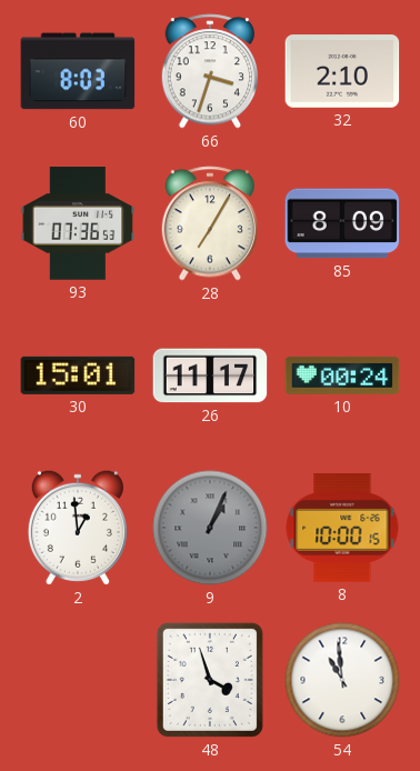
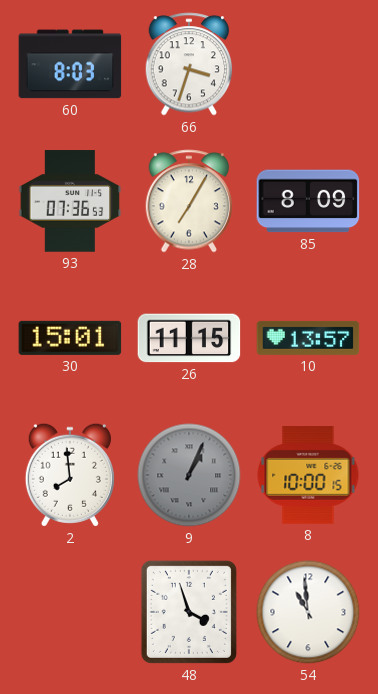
32: 2:10 -> none (342, 71)
26: 11:17 -> 11:15 (189, 338)
10: 00:24 -> 13:57 (308, 338)
2: 12:59 -> 7:59 (70, 475)
